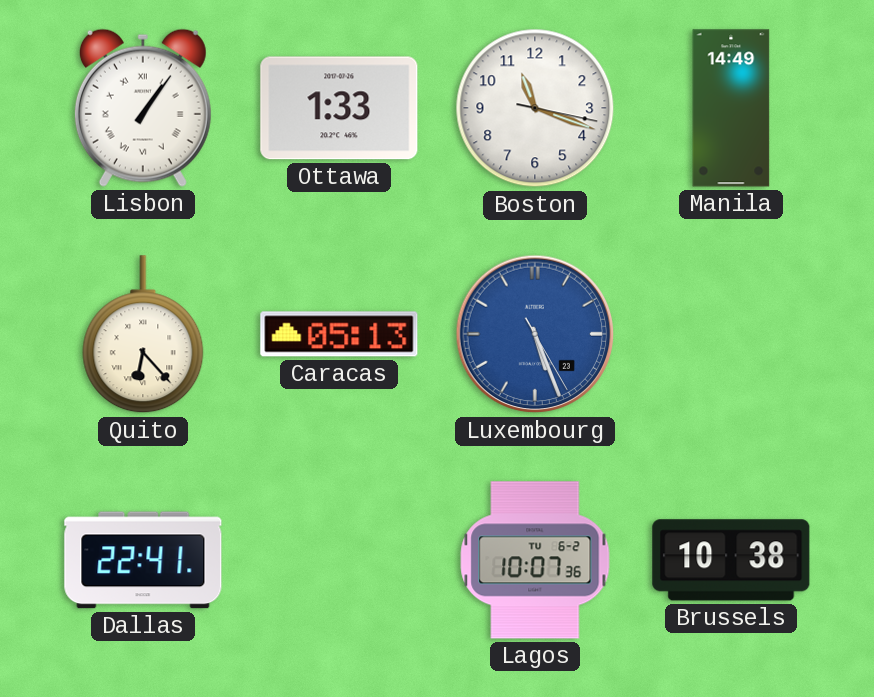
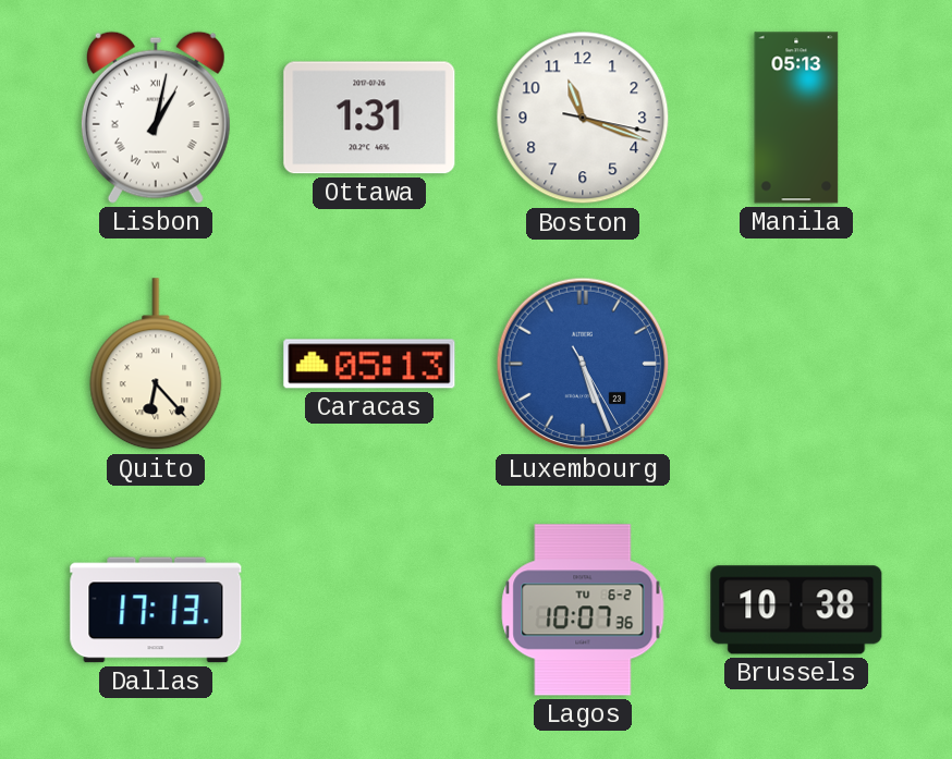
Lisbon: 1:06 -> 1:02 (156, 118)
Ottawa: 1:33 -> 1:31 (369, 118)
Manila: 14:49 -> 05:13 (796, 118)
Dallas: 22:41 -> 17:13 (156, 610)
